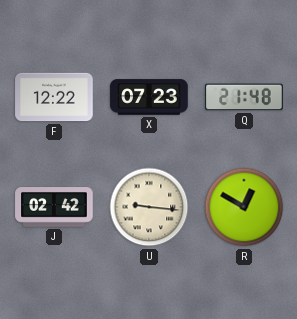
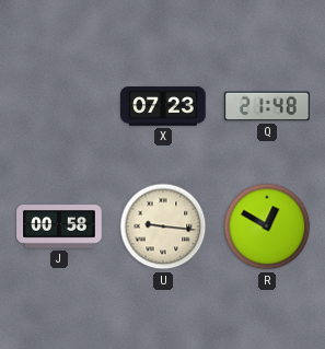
F: 12:22 -> none (54, 97)
J: 02:42 -> 00:58 (59, 226)
